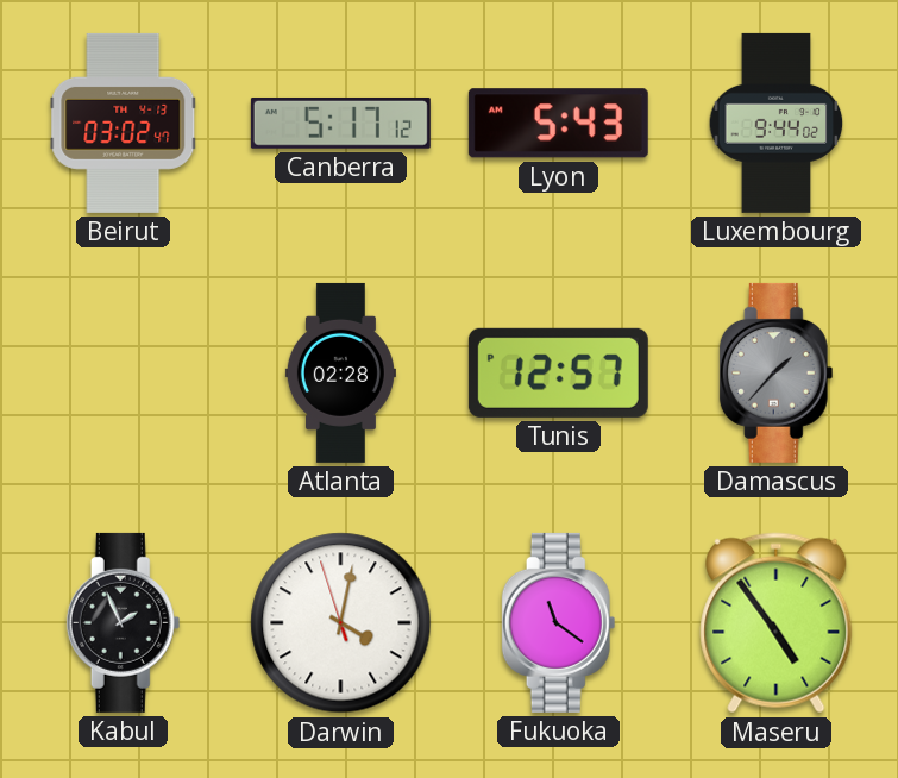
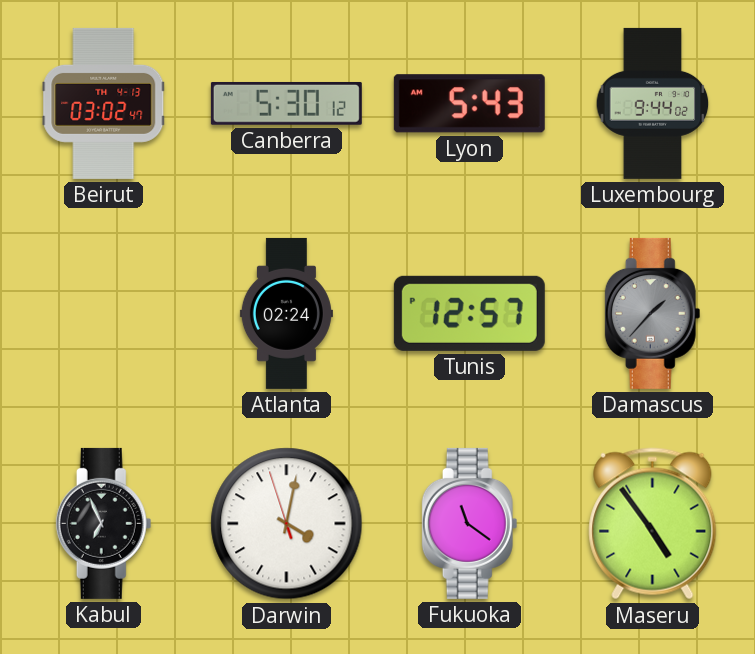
Canberra: 5:17 -> 5:30 (286, 103)
Atlanta: 02:28 -> 02:24 (286, 313)
Kabul: 1:56 -> 6:56 (104, 523)
